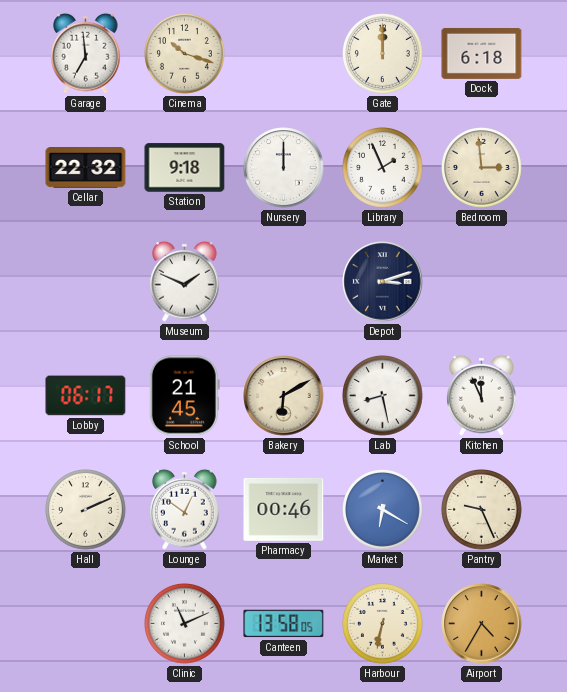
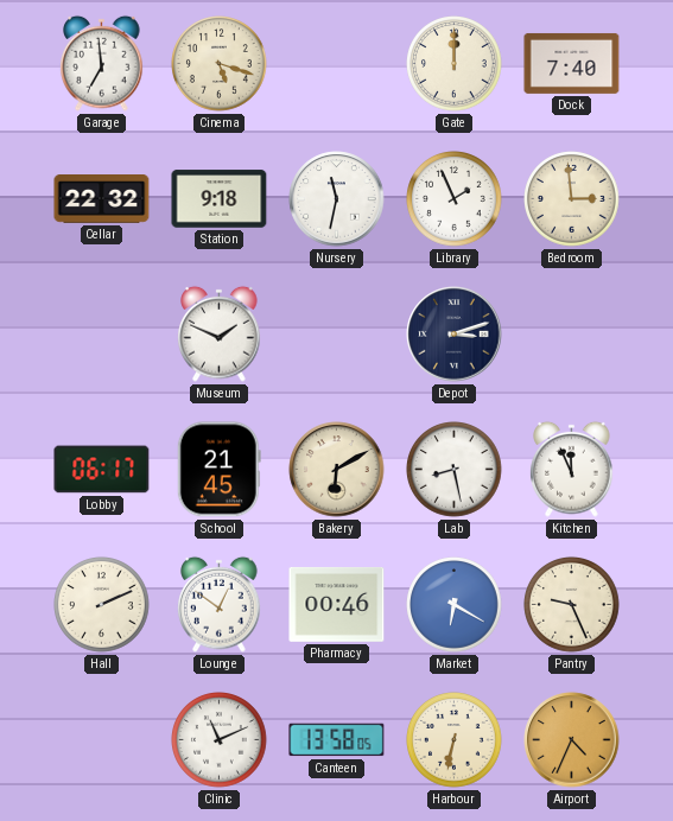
Cinema: 10:18 -> 5:18 (220, 64)
Dock: 6:18 -> 7:40 (572, 63)
Nursery: 12:00 -> 11:32 (337, 199)
Airport: 4:35 -> 4:34 (572, 740)
